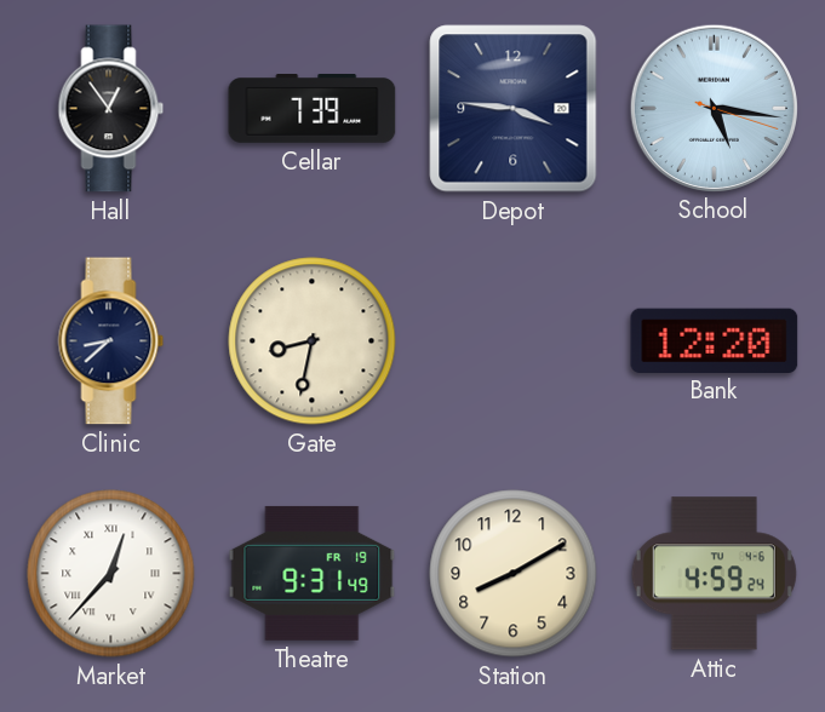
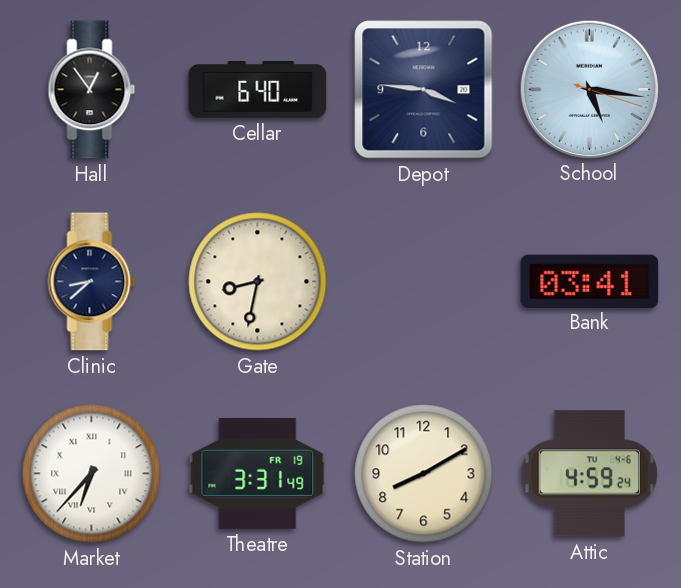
Cellar: 7:39 -> 6:40 (258, 90)
Bank: 12:20 -> 03:41 (590, 281)
Market: 12:37 -> 6:37 (92, 474)
Theatre: 9:31 -> 3:31 (258, 473)
